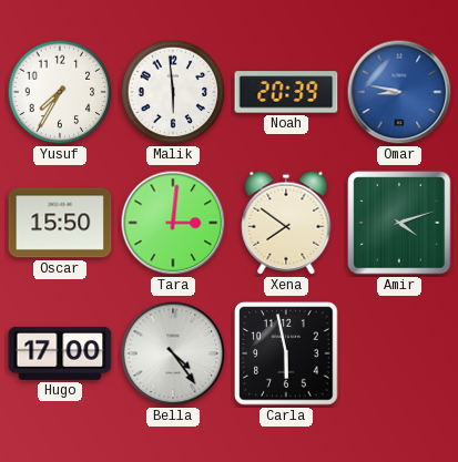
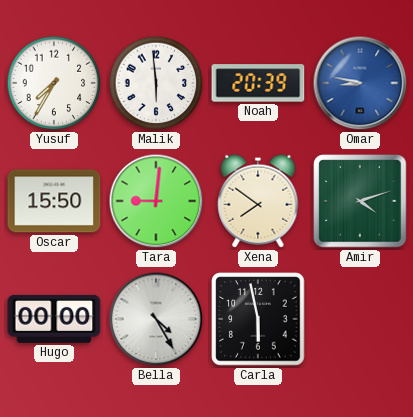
Tara: 3:01 -> 9:01 (156, 201)
Hugo: 17:00 -> 00:00 (54, 319)
Bella: 4:24 -> 4:25 (156, 319)
